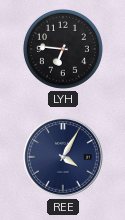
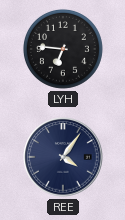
REE: 4:05 -> 4:06 (63, 157)
